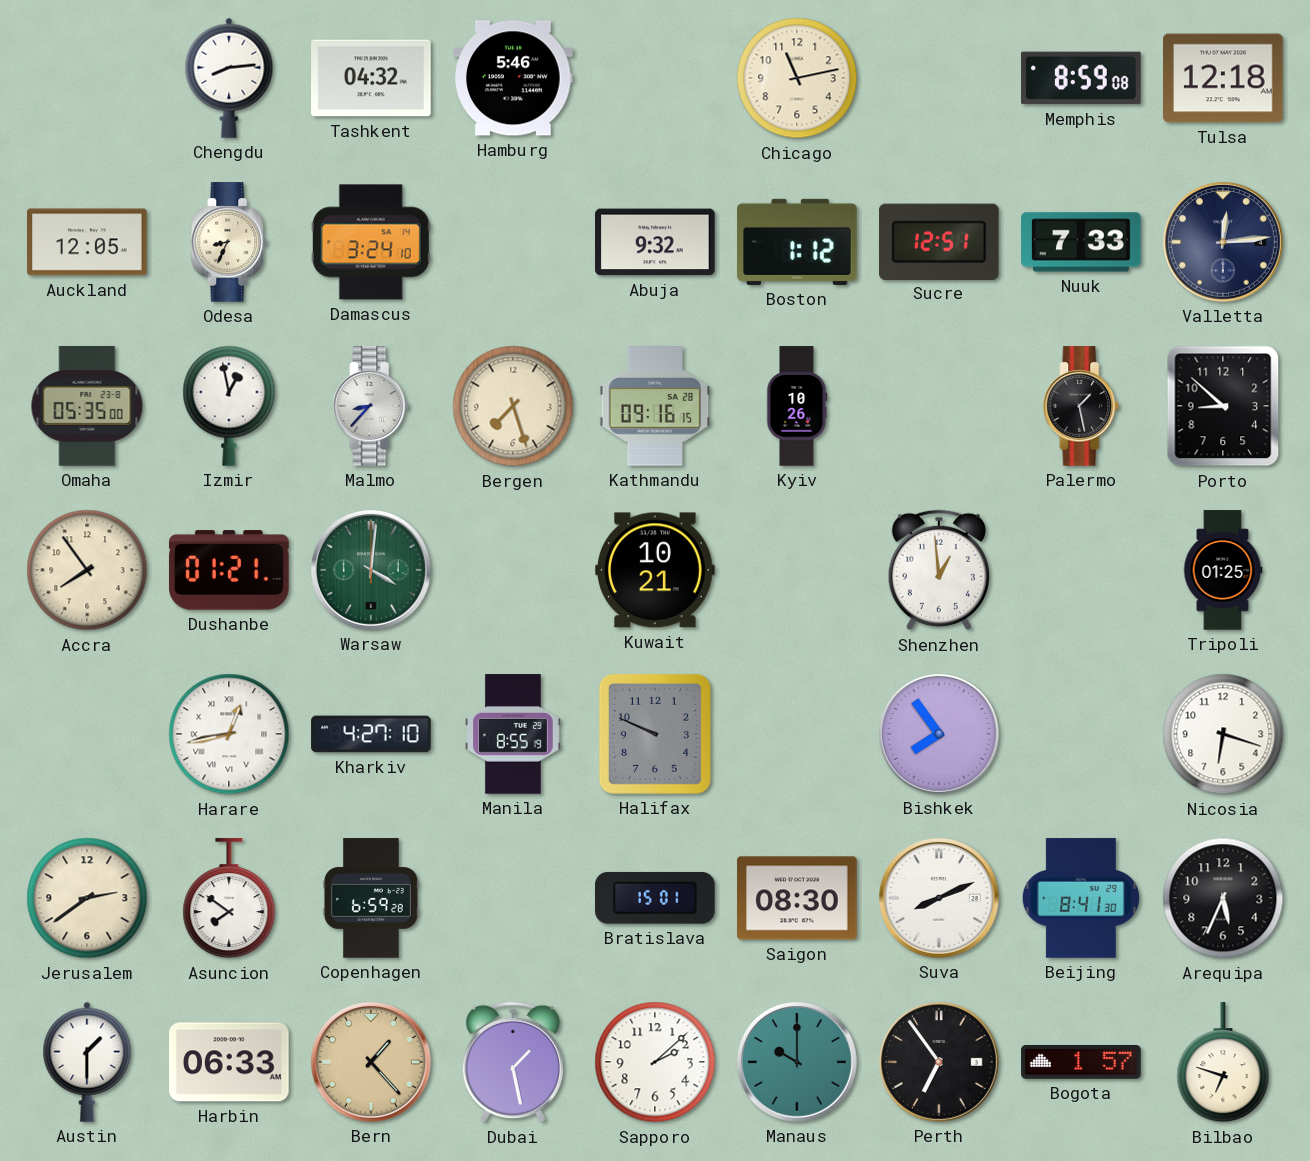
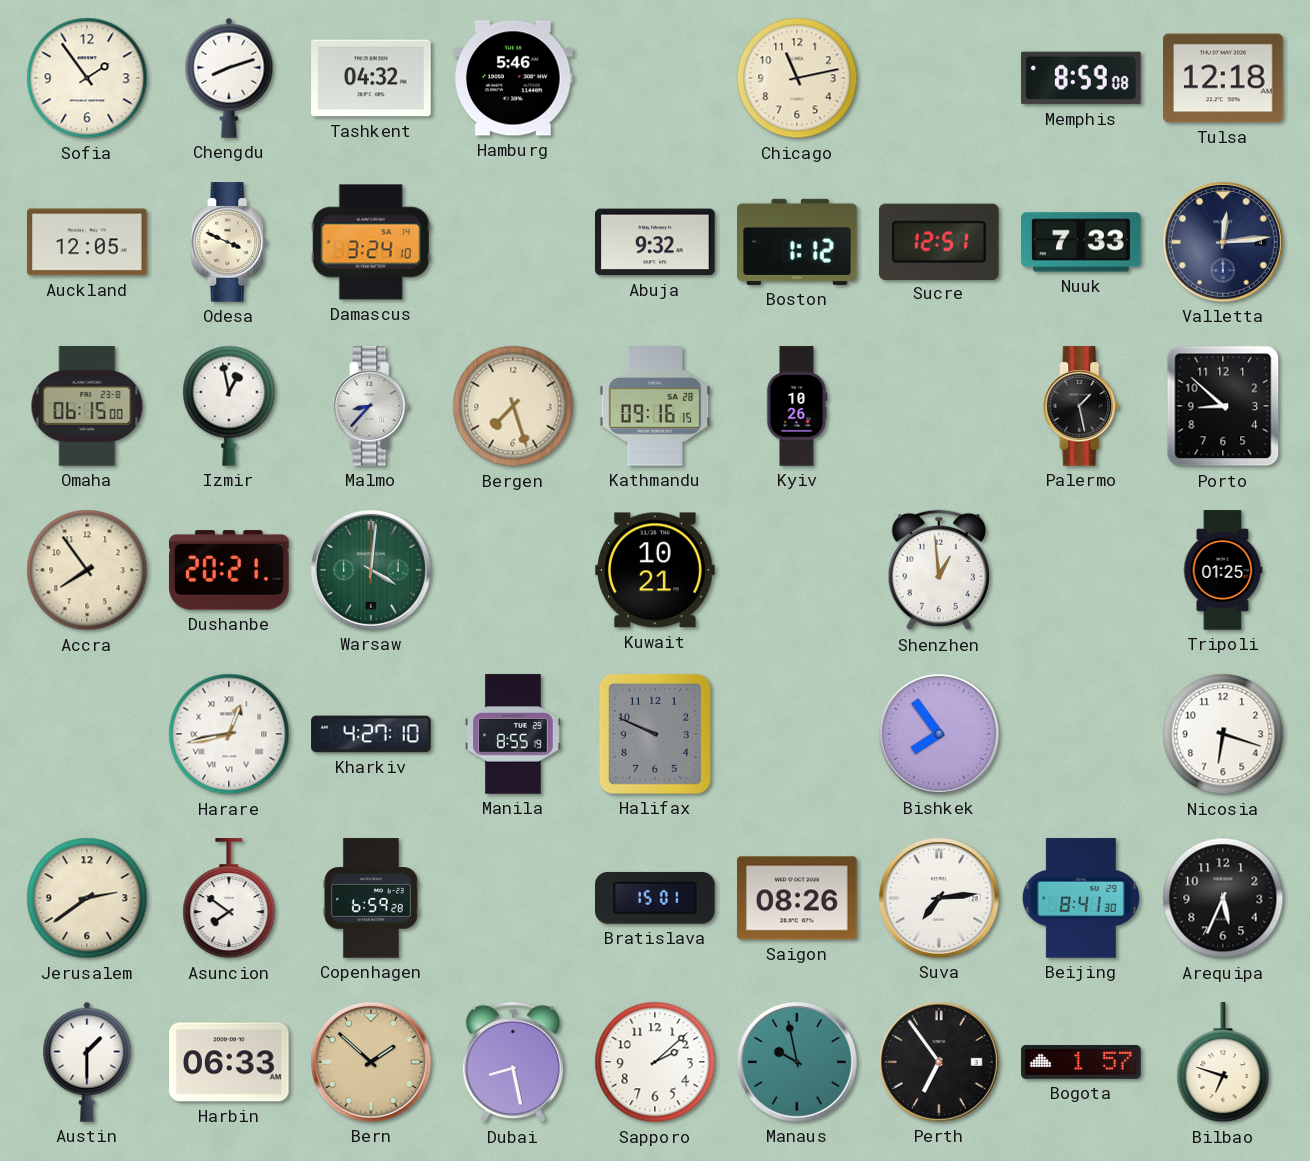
Sofia: none -> 1:54 (87, 78)
Chengdu: 8:14 -> 8:12 (229, 78)
Odesa: 8:34 -> 3:49 (229, 242)
Omaha: 05:35 -> 06:15 (87, 406)
Dushanbe: 01:21 -> 20:21 (230, 570)
Saigon: 08:30 -> 08:26 (797, 898)
Suva: 8:11 -> 7:14 (939, 898)
Bern: 1:23 -> 1:52 (371, 1062)
Dubai: 1:28 -> 8:28 (513, 1062)
Manaus: 10:00 -> 9:58 (797, 1062)
